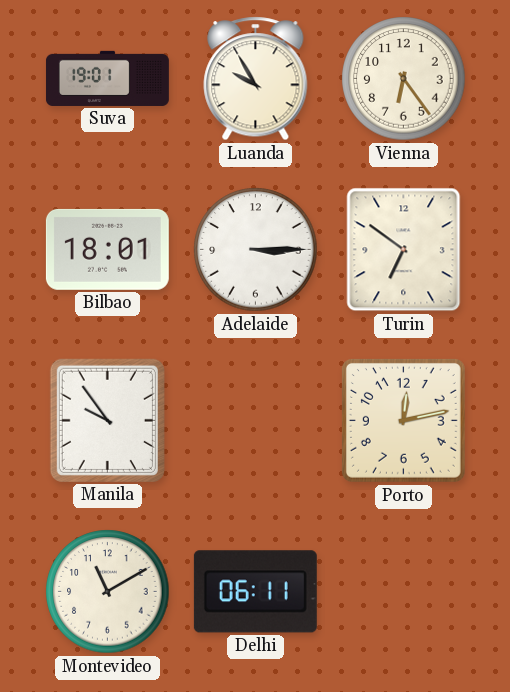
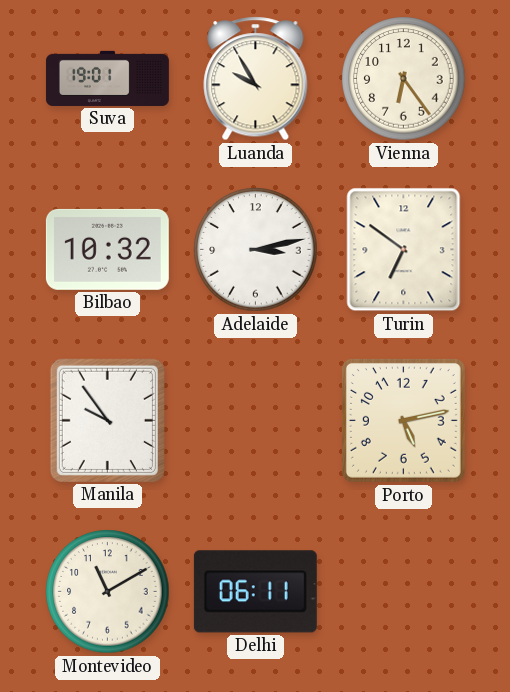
Bilbao: 18:01 -> 10:32 (107, 249)
Adelaide: 3:15 -> 3:13 (256, 250)
Porto: 12:13 -> 5:13 (403, 420)
